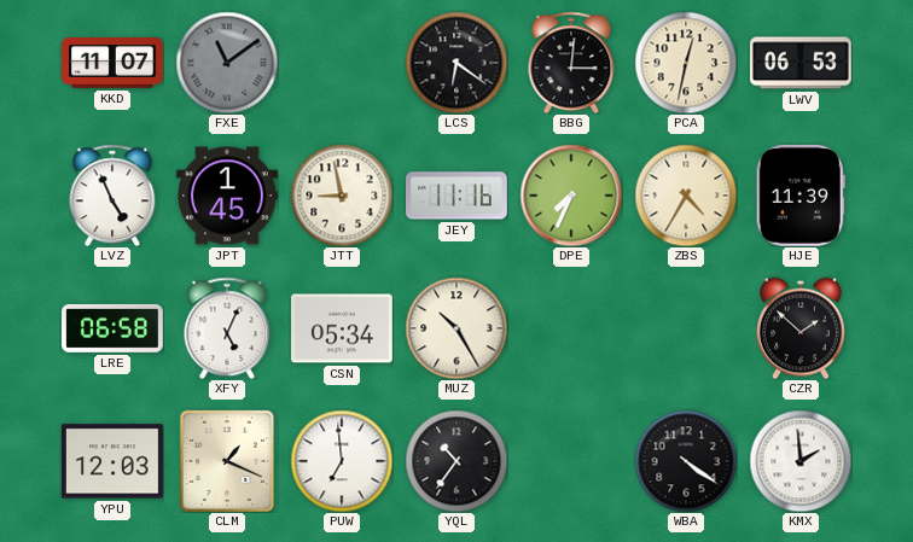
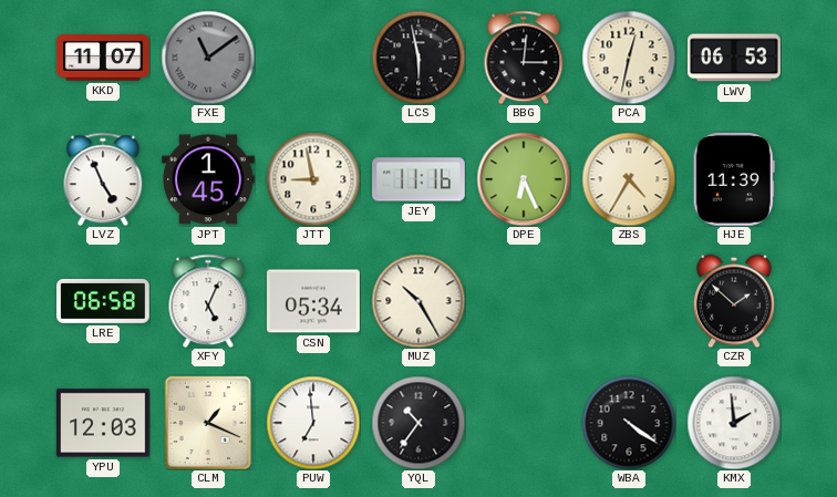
LCS: 6:21 -> 5:58 (418, 58)
DPE: 7:34 -> 6:26 (524, 179)
